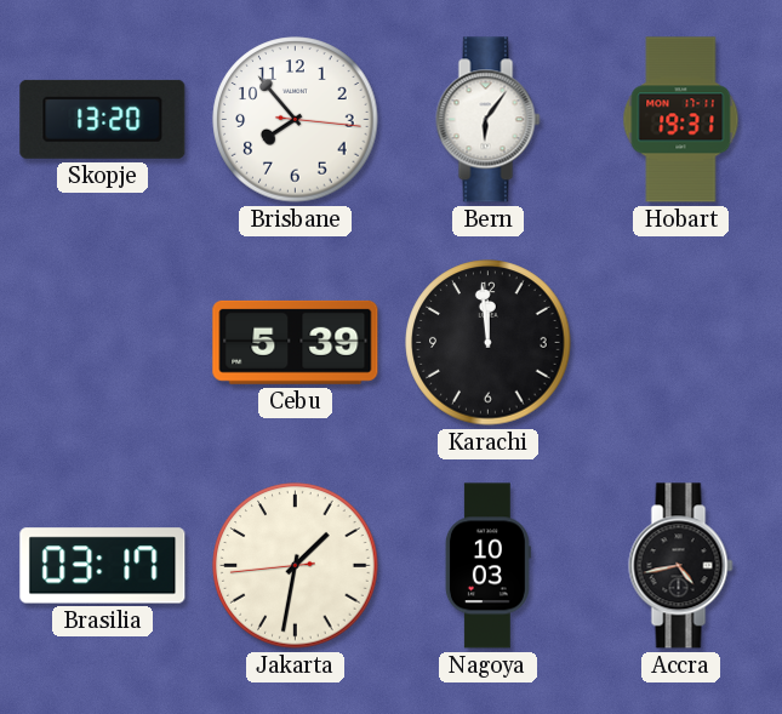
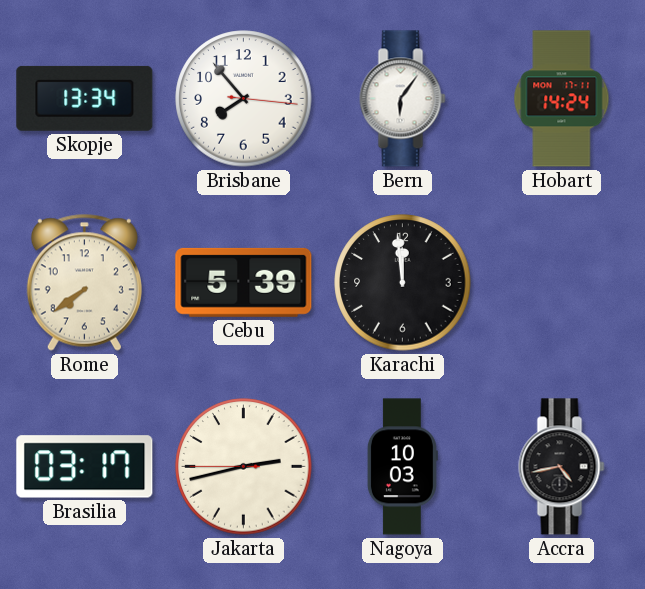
Skopje: 13:20 -> 13:34 (85, 98)
Hobart: 19:31 -> 14:24 (562, 99)
Rome: none -> 7:39 (84, 282)
Jakarta: 1:31 -> 2:42 (244, 467)
